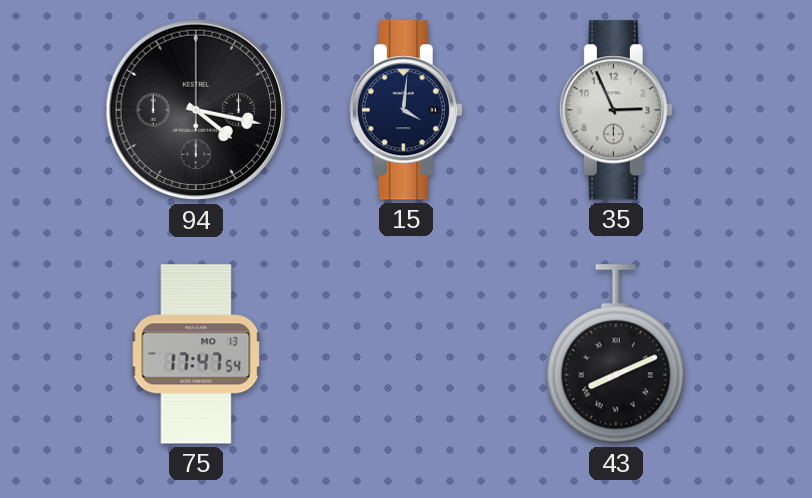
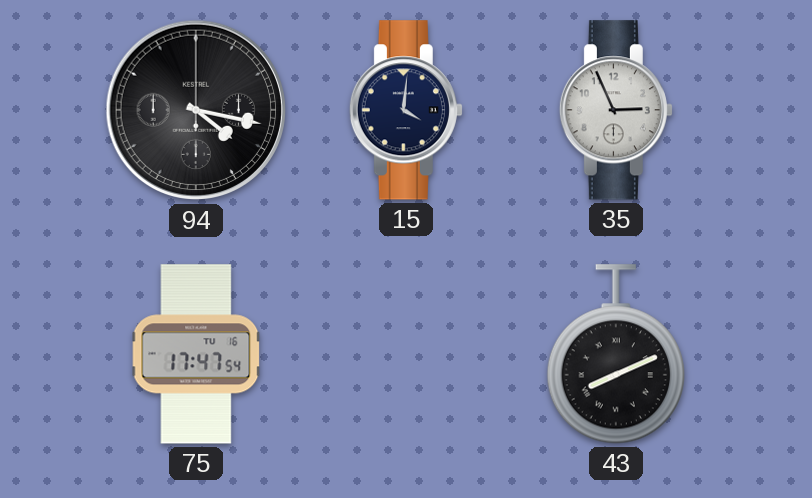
75 date: MO 13 -> TU 16 (196, 354)
